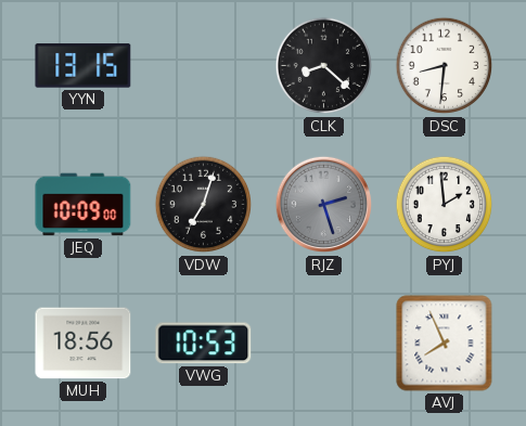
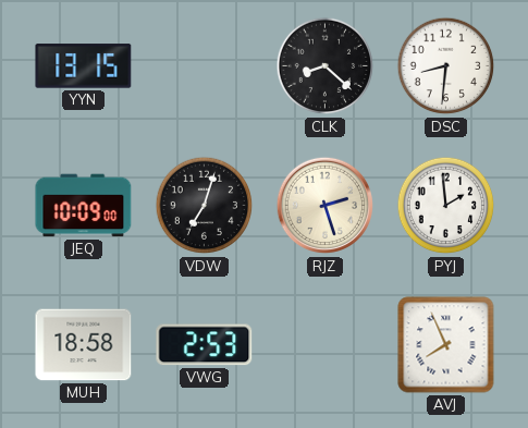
RJZ dial: grey -> cream (326, 206)
MUH: 18:56 -> 18:58 (84, 345)
VWG: 10:53 -> 2:53 (205, 345)
